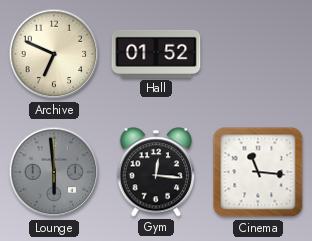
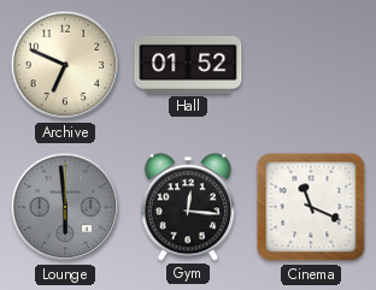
Cinema: 11:16 -> 11:19 (311, 207)
